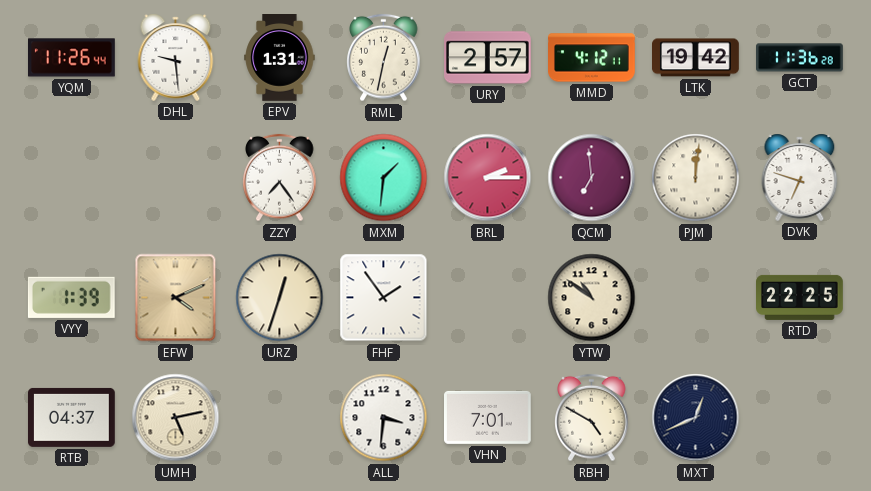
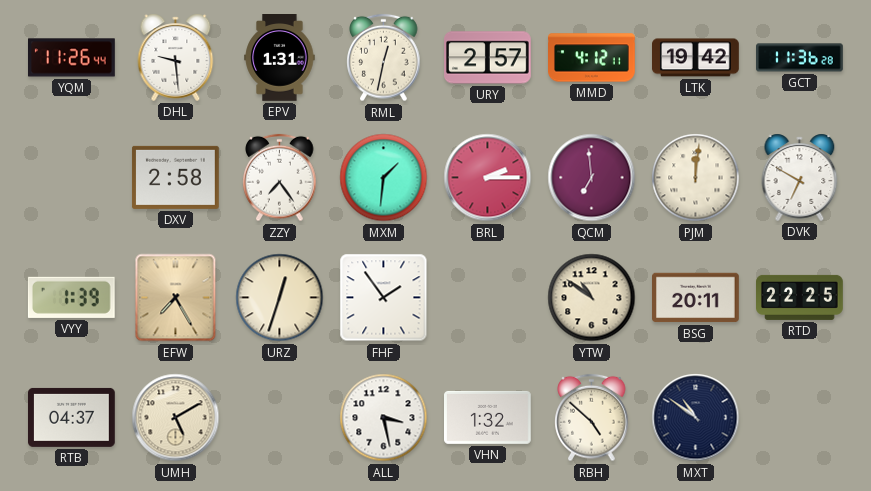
DXV: none -> 2:58 (176, 177)
DVK: 6:48 -> 6:50 (800, 177)
EFW: 4:11 -> 7:25 (176, 298)
BSG: none -> 20:11 (696, 298)
UMH: 5:13 -> 5:10 (176, 418)
ALL: 3:31 -> 3:28 (384, 418)
VHN: 7:01 -> 1:32 (488, 417)
RBH: 4:50 -> 4:52 (592, 418)
MXT: 12:41 -> 10:51 (696, 418)
